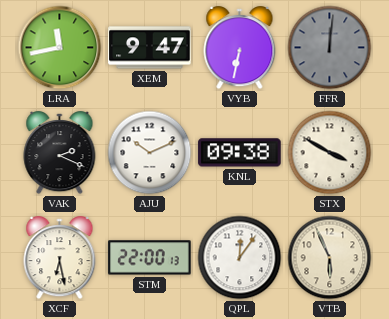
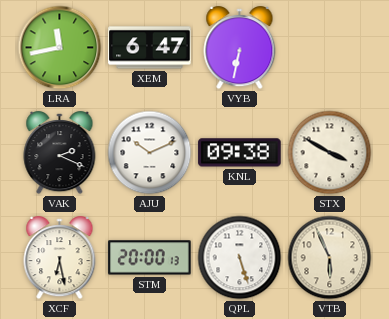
XEM: 9:47 -> 6:47 (150, 48)
FFR: 12:01 -> none (330, 48)
STM: 22:00 -> 20:00 (150, 258)
QPL: 12:06 -> 5:27 (240, 258)
